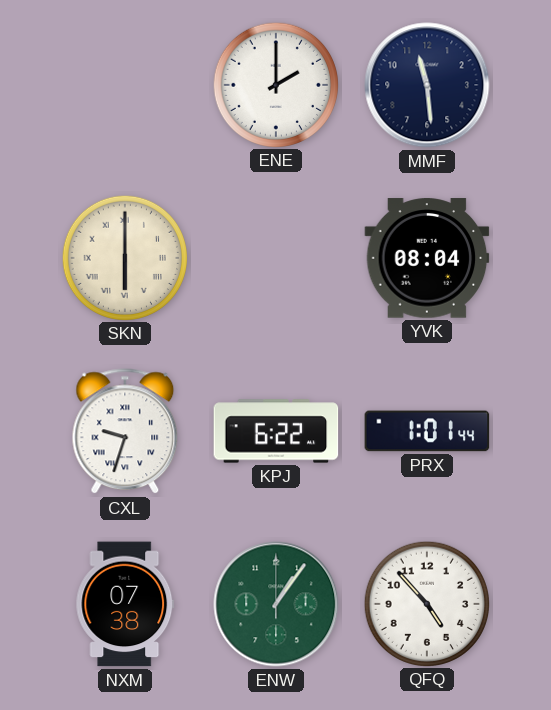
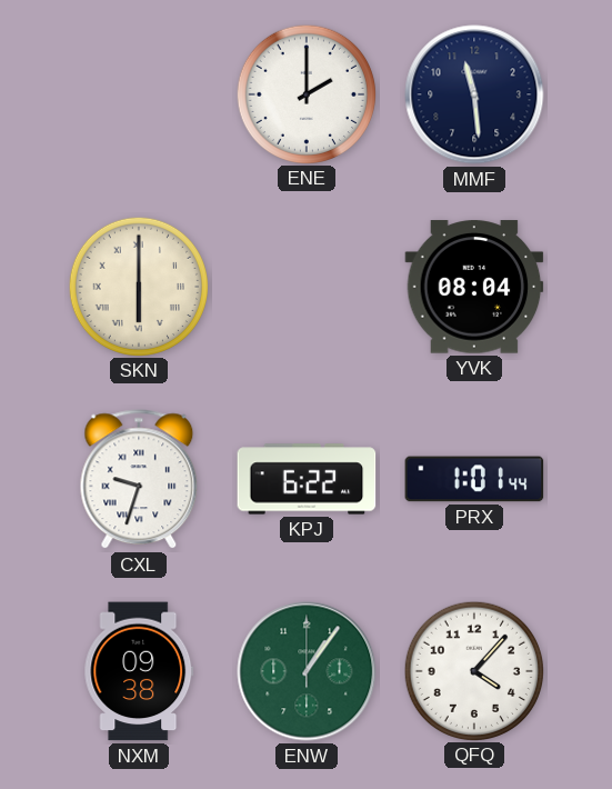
NXM: 07:38 -> 09:38 (139, 671)
QFQ: 4:53 -> 4:07 (473, 670)
